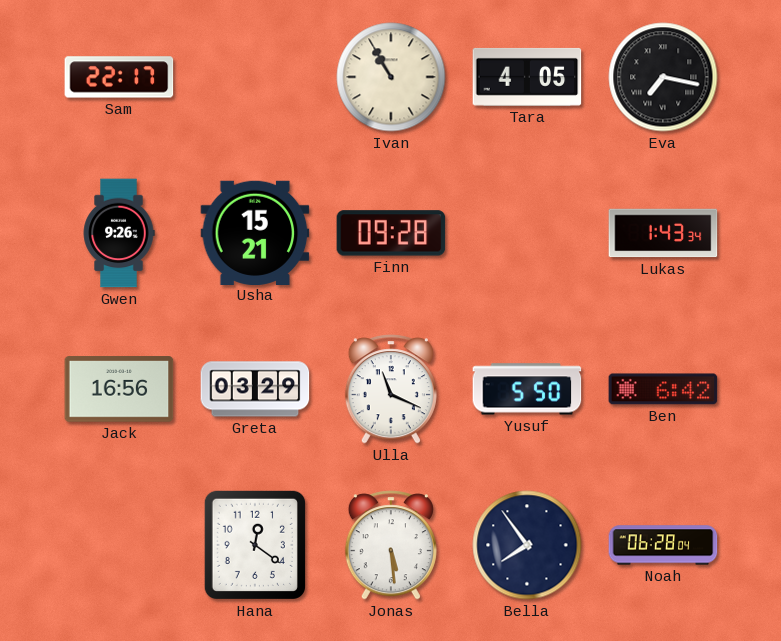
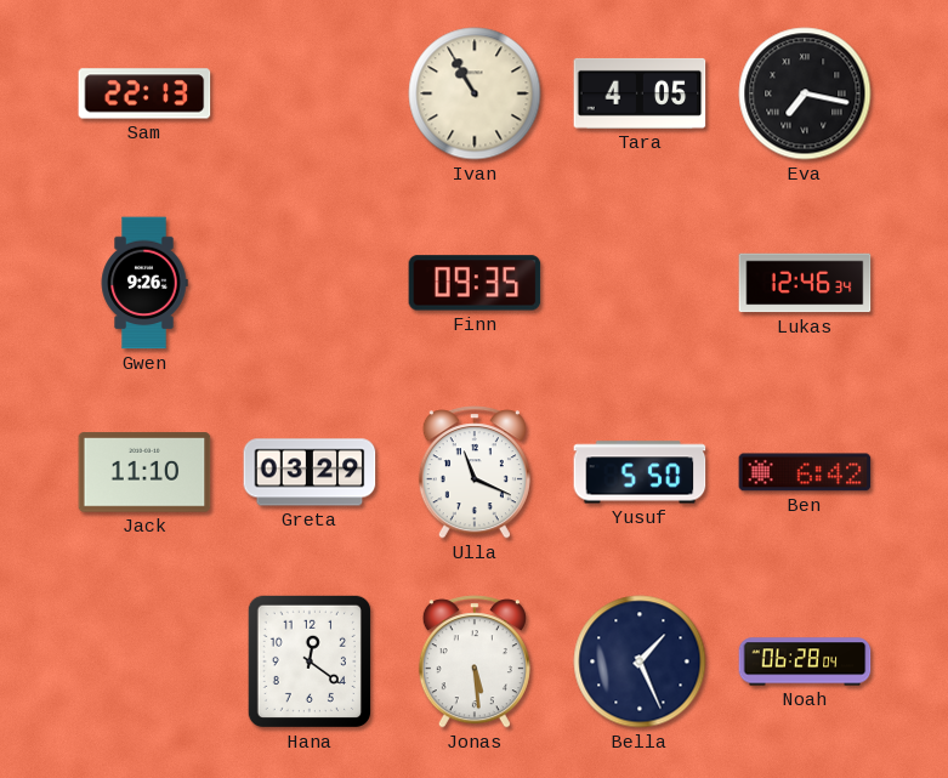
Sam: 22:17 -> 22:13 (144, 93)
Usha: 15:21 -> none (255, 232)
Finn: 09:28 -> 09:35 (475, 283)
Lukas: 1:43 -> 12:46 (805, 283)
Jack: 16:56 -> 11:10 (144, 472)
Bella: 7:54 -> 1:26 (640, 661)
